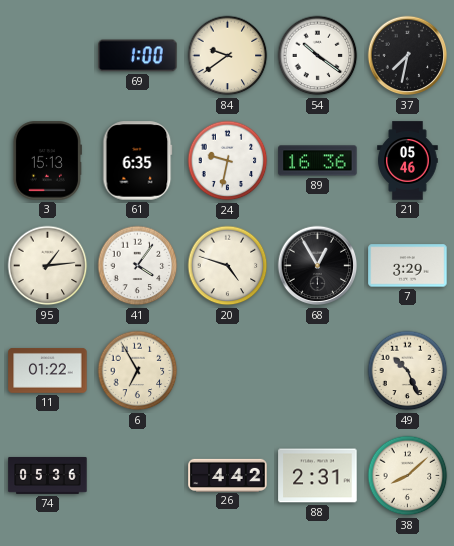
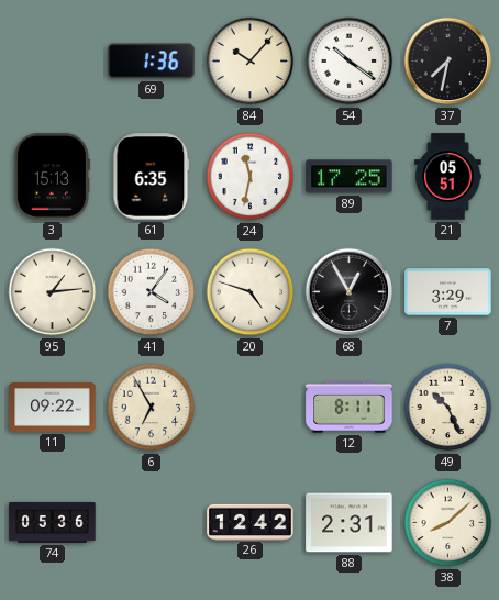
69: 1:00 -> 1:36 (152, 62)
84: 9:39 -> 10:07 (251, 62)
24: 9:32 -> 11:32 (251, 177)
89: 16:36 -> 17:25 (350, 177)
21: 05:46 -> 05:51 (448, 177)
11: 01:22 -> 09:22 (53, 408)
12: none -> 8:11 (350, 408)
26: 4:42 -> 12:42 (251, 522)
